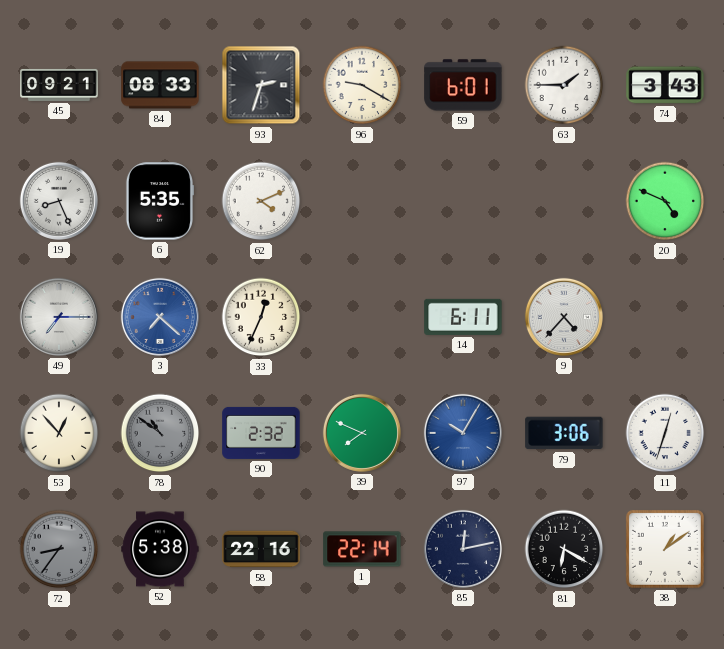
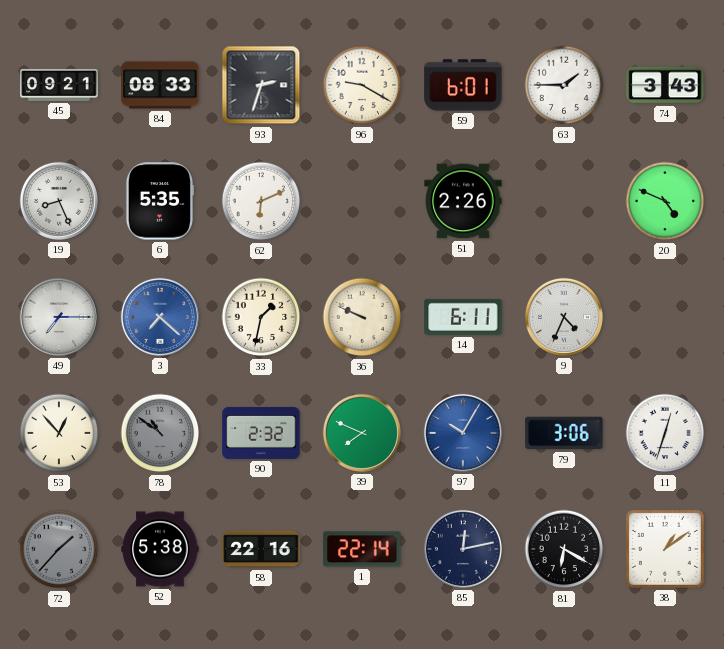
62: 4:11 -> 6:11 (261, 201)
51: none -> 2:26 (463, 201)
33: 12:34 -> 1:32 (261, 317)
36: none -> 9:49 (362, 317)
9: 4:37 -> 4:34 (564, 317)
72: 8:36 -> 1:37 (59, 549)
